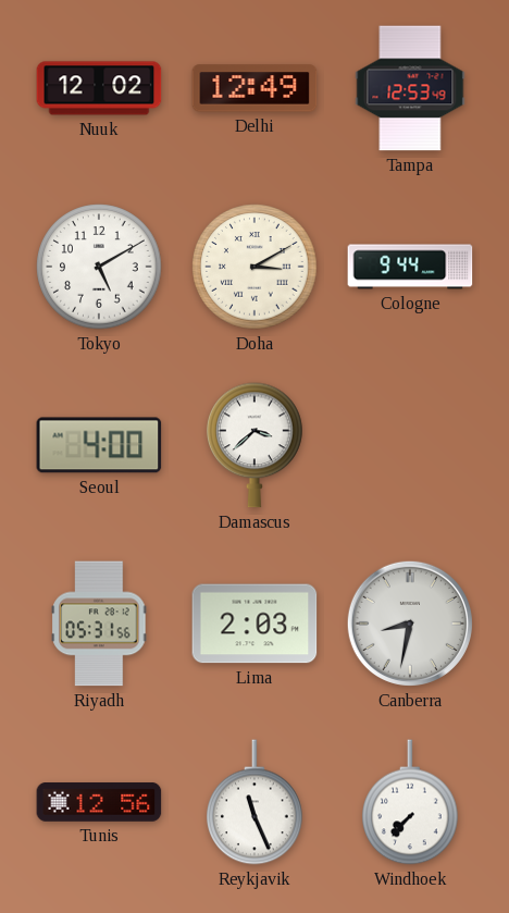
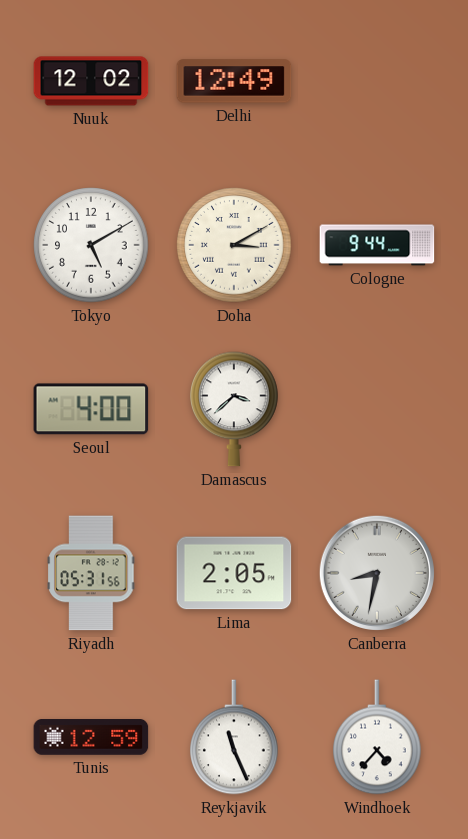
Tampa: 12:53 -> none (410, 88)
Lima: 2:03 -> 2:05 (234, 573)
Tunis: 12:56 -> 12:59 (91, 738)
Windhoek: 7:37 -> 4:37 (377, 737)
